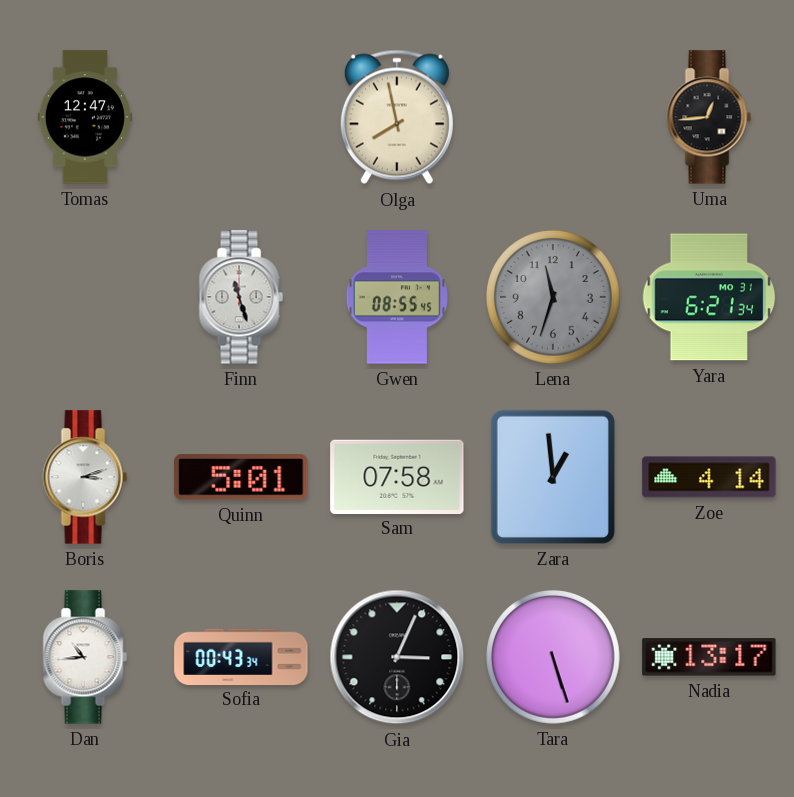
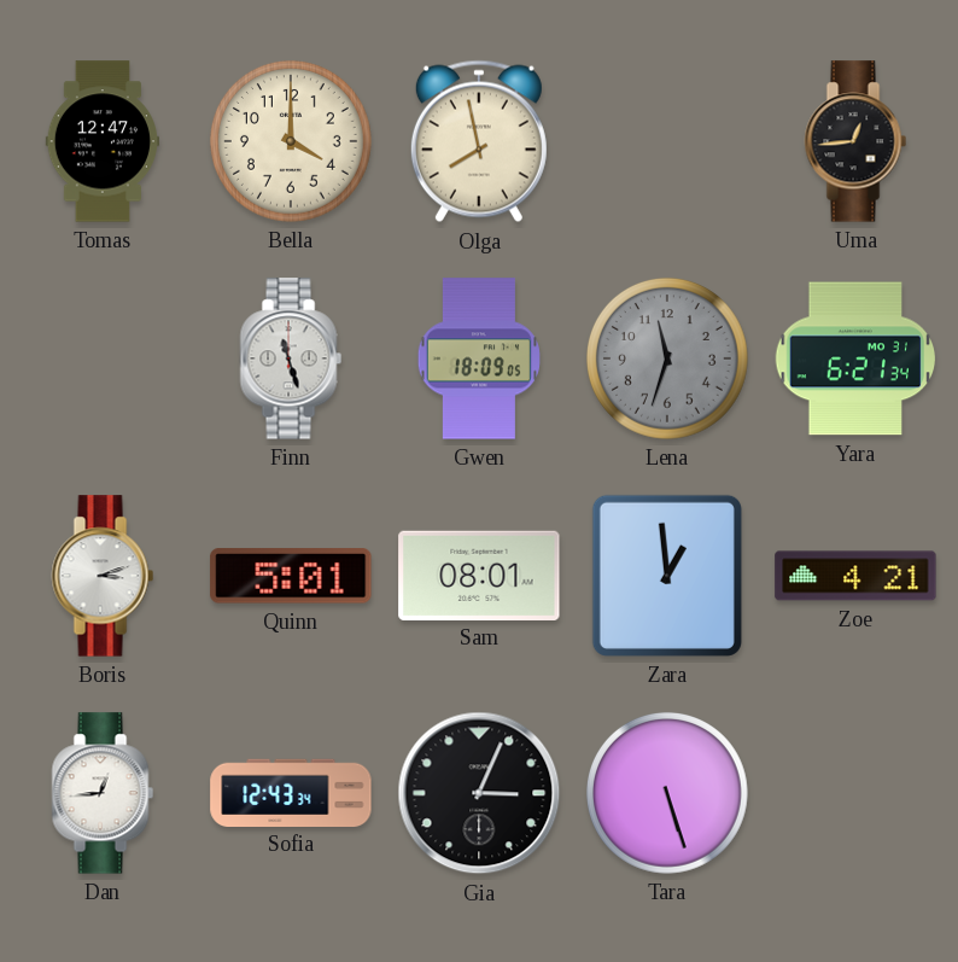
Bella: none -> 4:00 (291, 141)
Gwen: 08:55 -> 18:09 (479, 358)
Sam: 07:58 -> 08:01 (479, 575)
Zoe: 4:14 -> 4:21 (855, 576)
Dan: 10:44 -> 12:44 (103, 793)
Sofia: 00:43 -> 12:43 (291, 792)
Nadia: 13:17 -> none (709, 657)
